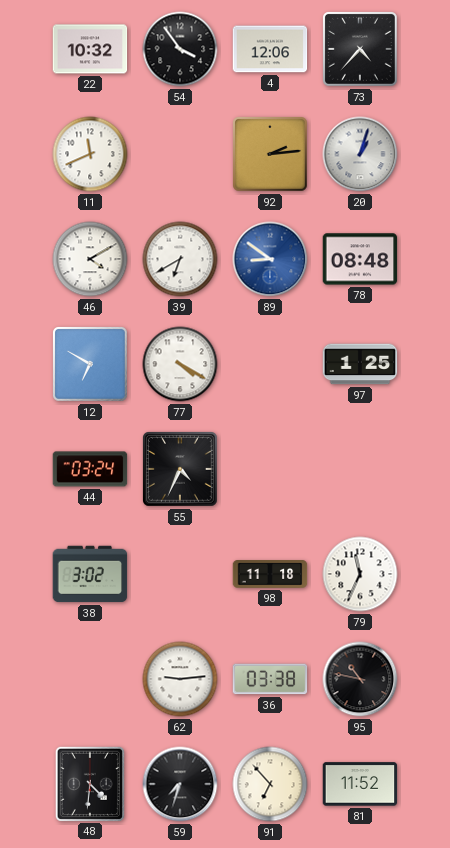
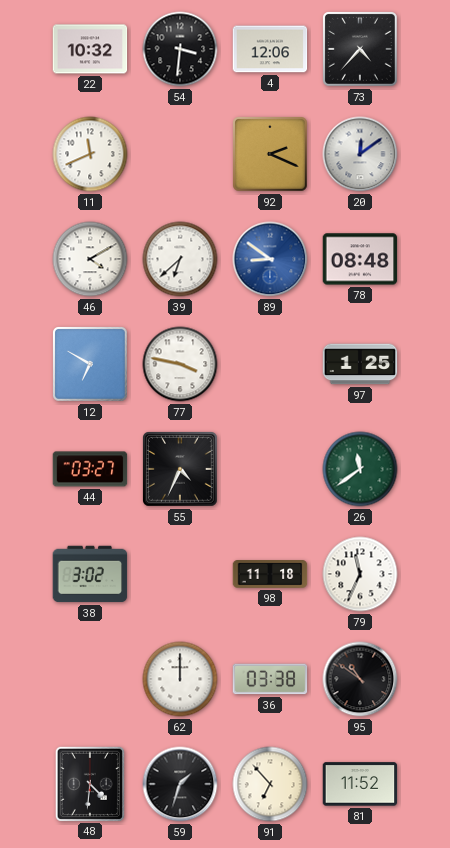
54: 3:54 -> 3:31 (180, 49)
92: 2:14 -> 2:19 (271, 155)
20: 1:03 -> 12:09 (360, 154)
39: 6:40 -> 6:38 (180, 259)
77: 4:20 -> 3:47 (180, 364)
44: 03:24 -> 03:27 (90, 469)
26: none -> 11:39 (360, 469)
62: 9:14 -> 12:00 (180, 679)
95: 10:47 -> 10:51 (360, 679)
59: 7:33 -> 1:33 (180, 784)
